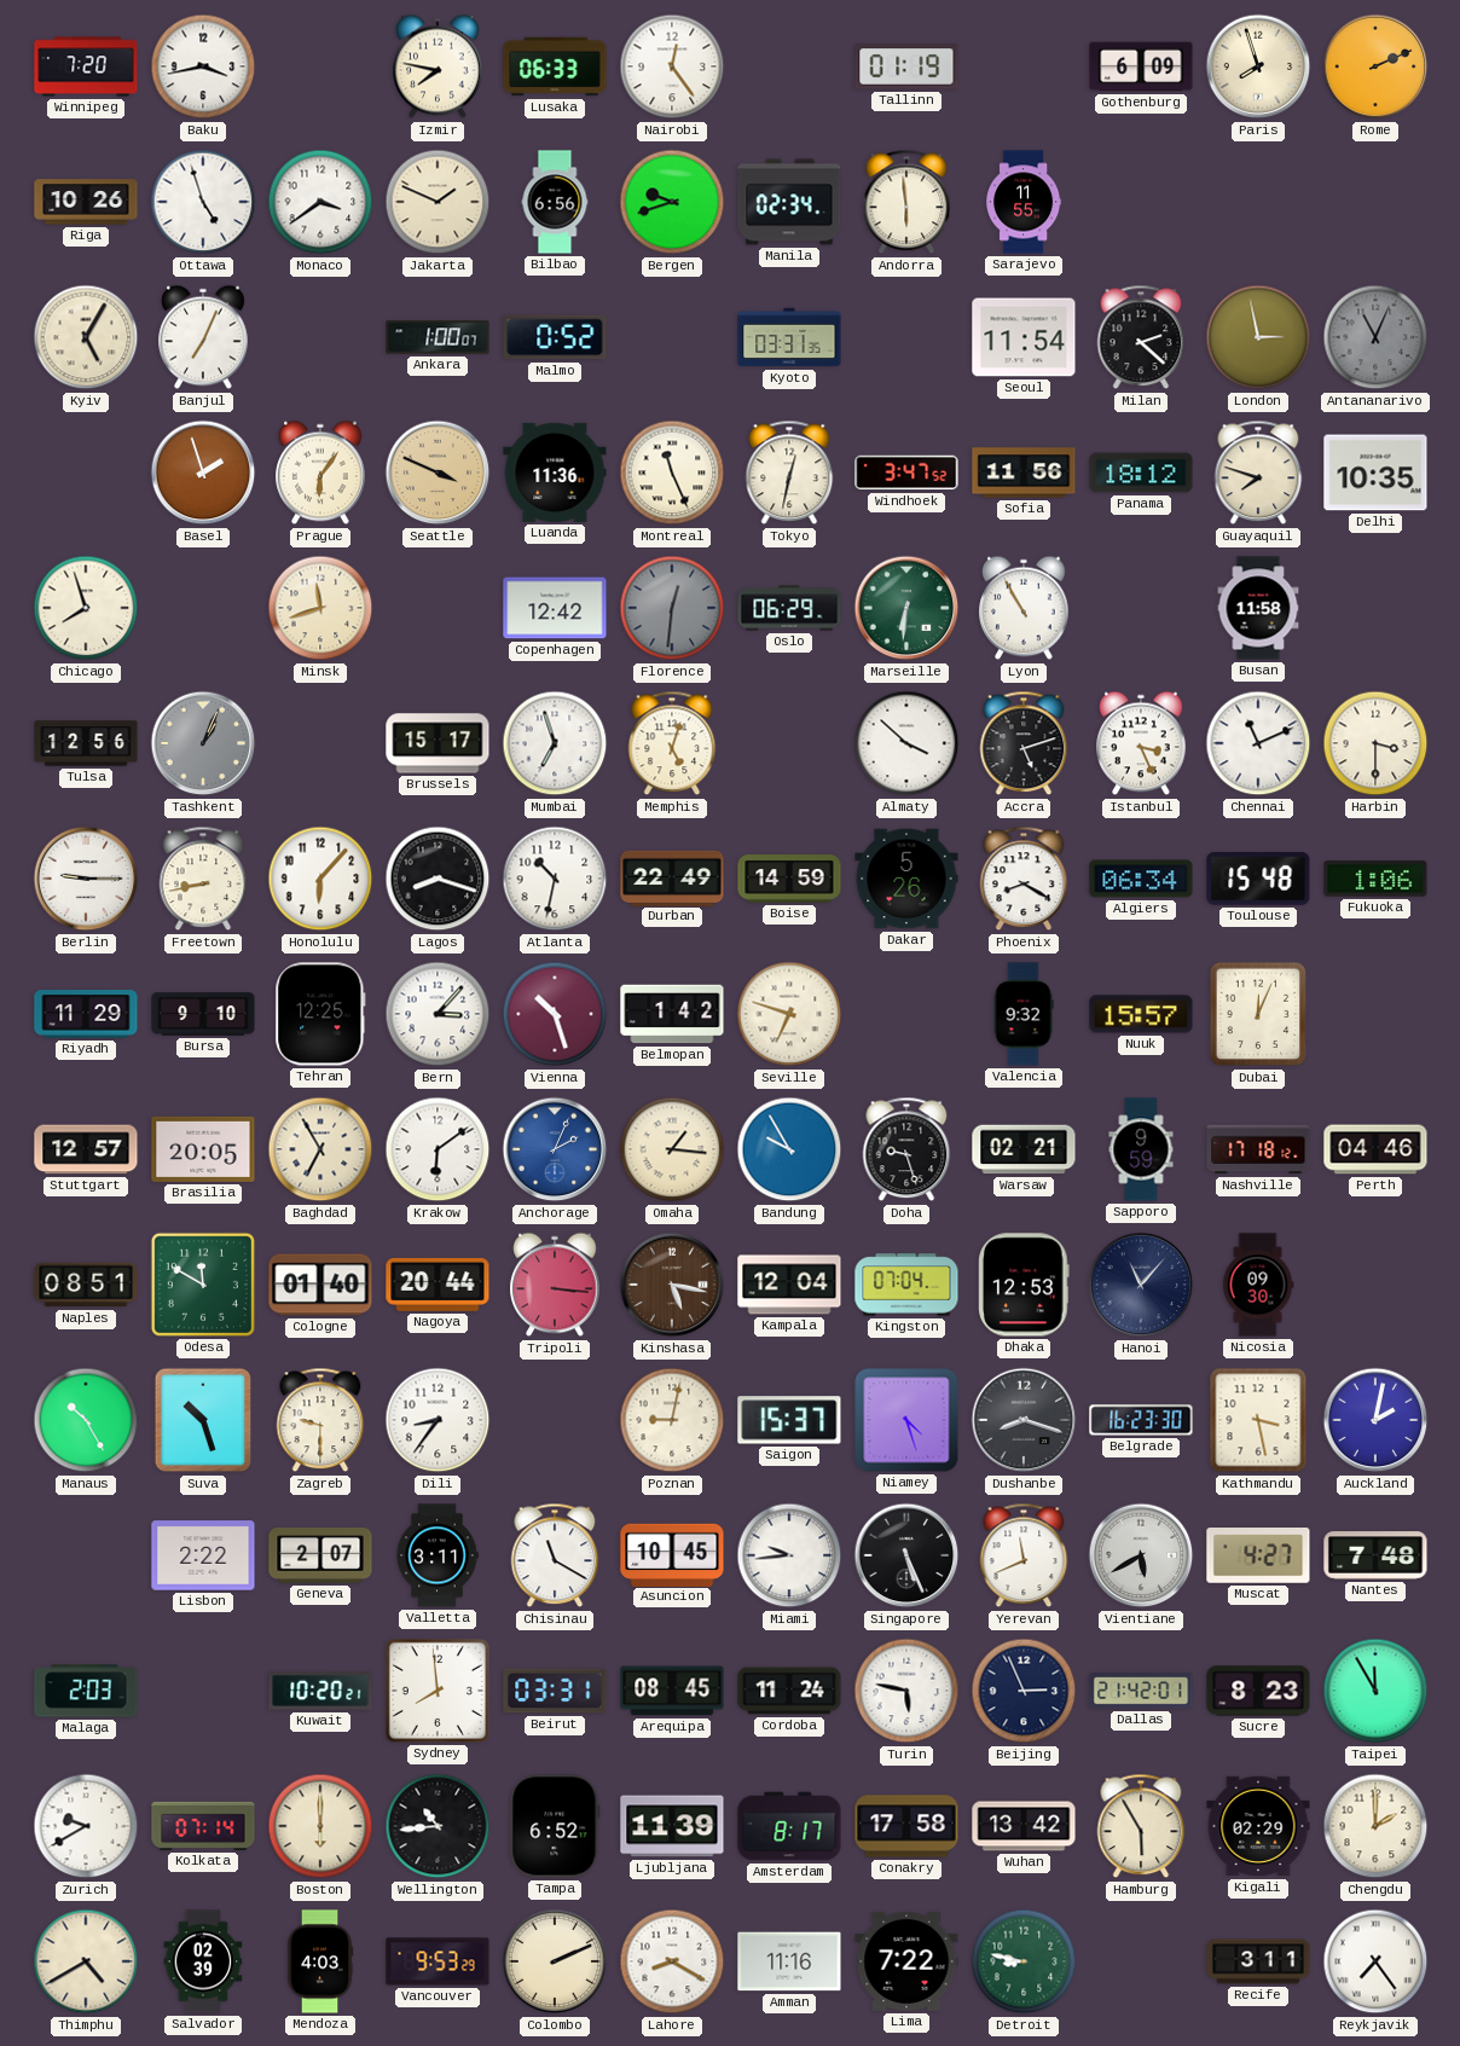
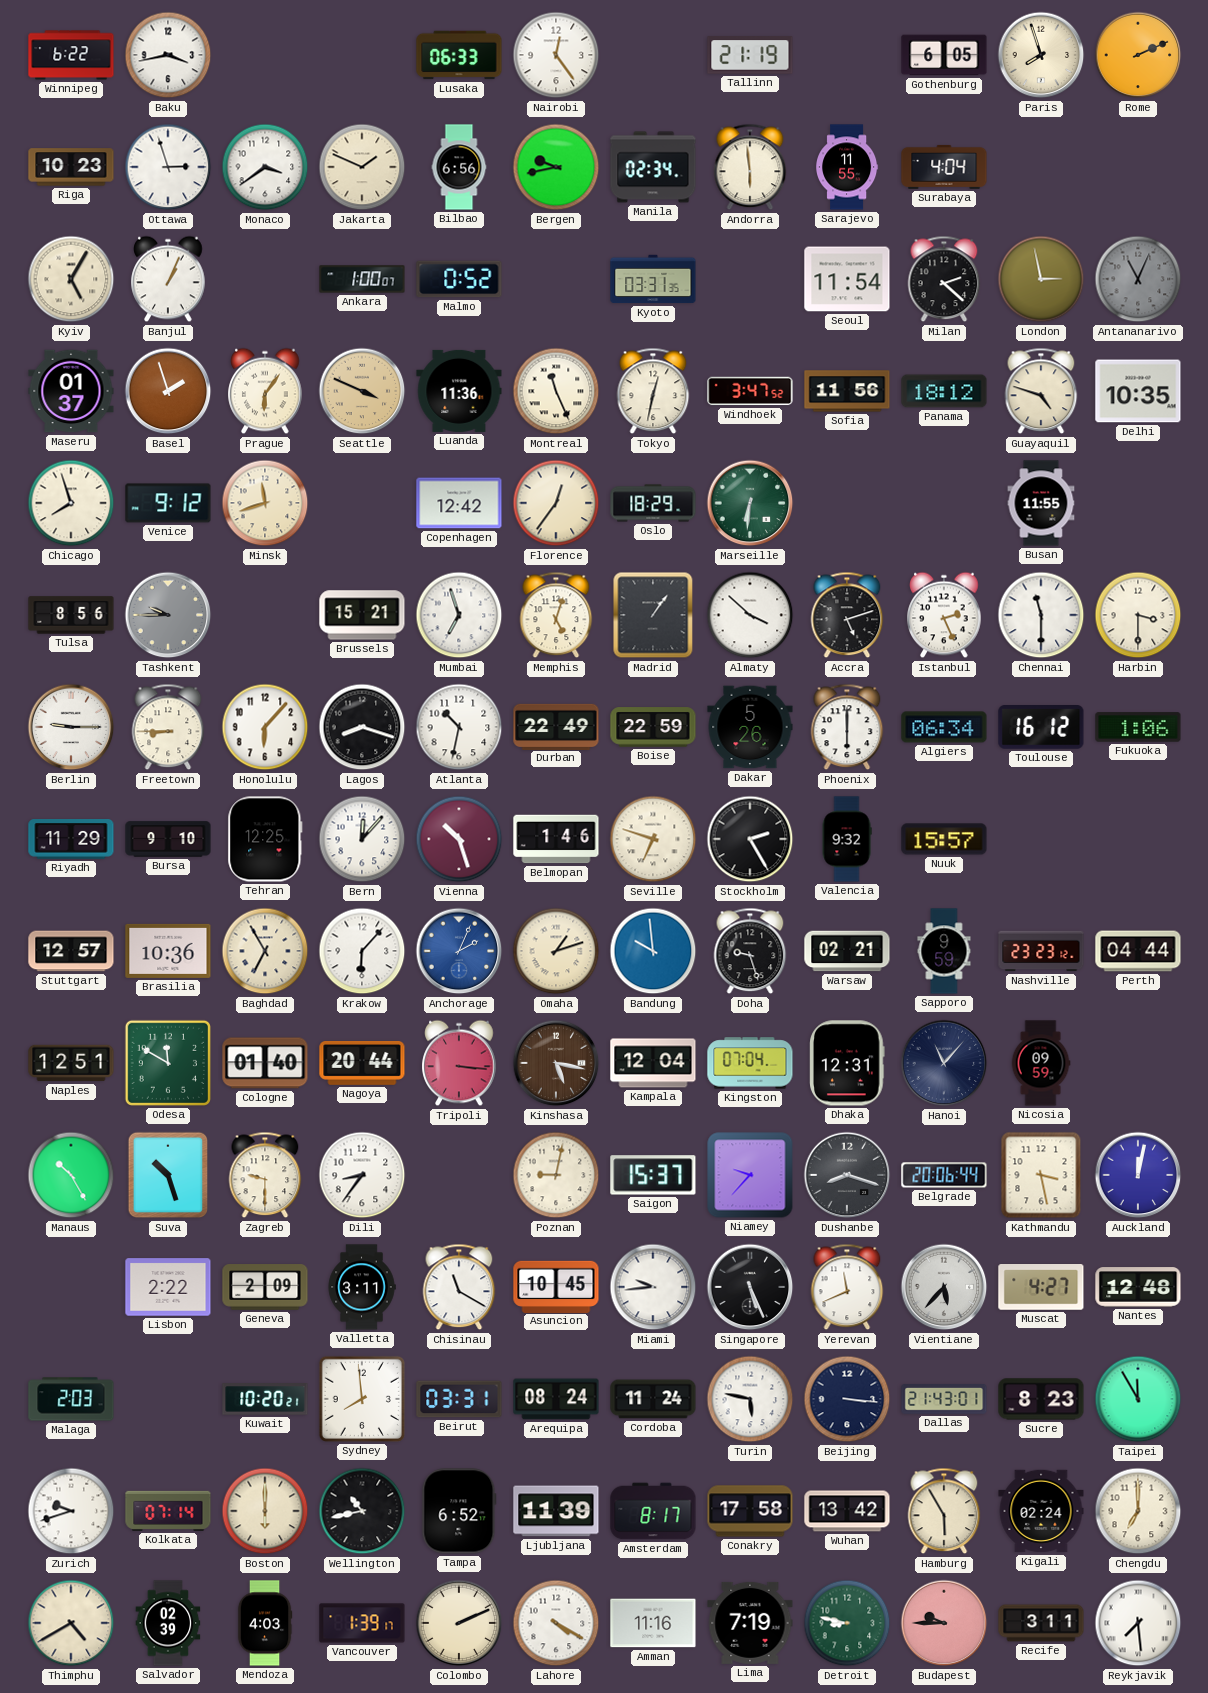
Winnipeg: 7:20 -> 6:22 (71, 55)
Izmir: 7:47 -> none (438, 66)
Tallinn: 01:19 -> 21:19 (750, 55)
Gothenburg: 6:09 -> 6:05 (944, 55)
Riga: 10:26 -> 10:23 (71, 167)
Ottawa: 4:57 -> 2:57 (168, 167)
Bergen: 9:42 -> 9:43 (556, 167)
Surabaya: none -> 4:04 (944, 167)
Banjul: 7:04 -> 1:04 (168, 279)
Maseru: none -> 01:37 (71, 391)
Guayaquil: 7:48 -> 4:48 (1041, 391)
Venice: none -> 9:12 (168, 503)
Florence: 12:31 -> 12:36 (556, 503)
Florence dial: grey -> cream (556, 503)
Oslo: 06:29 -> 18:29 (653, 503)
Lyon: 10:55 -> none (1024, 608)
Busan: 11:58 -> 11:55 (1041, 503)
Tulsa: 12:56 -> 8:56 (71, 615)
Tashkent: 1:04 -> 9:45 (168, 615)
Brussels: 15:17 -> 15:21 (362, 615)
Madrid: none -> 1:06 (653, 615)
Istanbul: 3:26 -> 2:26 (944, 615)
Chennai: 11:11 -> 11:30 (1041, 615)
Freetown: 8:43 -> 8:45 (168, 727)
Boise: 14:59 -> 22:59 (653, 727)
Phoenix: 8:20 -> 6:00 (847, 727)
Toulouse: 15:48 -> 16:12 (1041, 727)
Bern: 3:07 -> 12:07 (362, 839)
Belmopan: 1:42 -> 1:46 (556, 839)
Stockholm: none -> 2:25 (750, 839)
Dubai: 12:04 -> none (1258, 1014)
Brasilia: 20:05 -> 10:36 (168, 951)
Krakow: 6:09 -> 6:07 (362, 951)
Omaha: 1:16 -> 1:12 (556, 951)
Bandung: 9:55 -> 9:59 (653, 951)
Nashville: 17:18 -> 23:23 (1041, 951)
Perth: 04:46 -> 04:44 (1138, 951)
Naples: 08:51 -> 12:51 (71, 1063)
Dhaka: 12:53 -> 12:31 (847, 1063)
Nicosia: 09:30 -> 09:59 (1041, 1063)
Niamey: 4:27 -> 9:37 (750, 1175)
Belgrade: 16:23 -> 20:06 (944, 1175)
Auckland: 2:02 -> 12:02 (1138, 1175)
Geneva: 2:07 -> 2:09 (265, 1287)
Vientiane: 5:40 -> 5:37 (944, 1287)
Nantes: 7:48 -> 12:48 (1138, 1287)
Arequipa: 08:45 -> 08:24 (556, 1399)
Beijing: 2:56 -> 3:16 (847, 1399)
Dallas: 21:42 -> 21:43 (944, 1399)
Zurich: 9:40 -> 9:42 (71, 1511)
Wellington: 10:44 -> 10:43 (362, 1511)
Kigali: 02:29 -> 02:24 (1041, 1511)
Chengdu: 2:00 -> 7:00 (1138, 1511)
Vancouver: 9:53 -> 1:39 (362, 1623)
Lahore: 8:20 -> 4:20 (556, 1623)
Lima: 7:22 -> 7:19 (750, 1623)
Budapest: none -> 9:45 (944, 1623)
Reykjavik: 7:24 -> 7:29 (1138, 1623)
